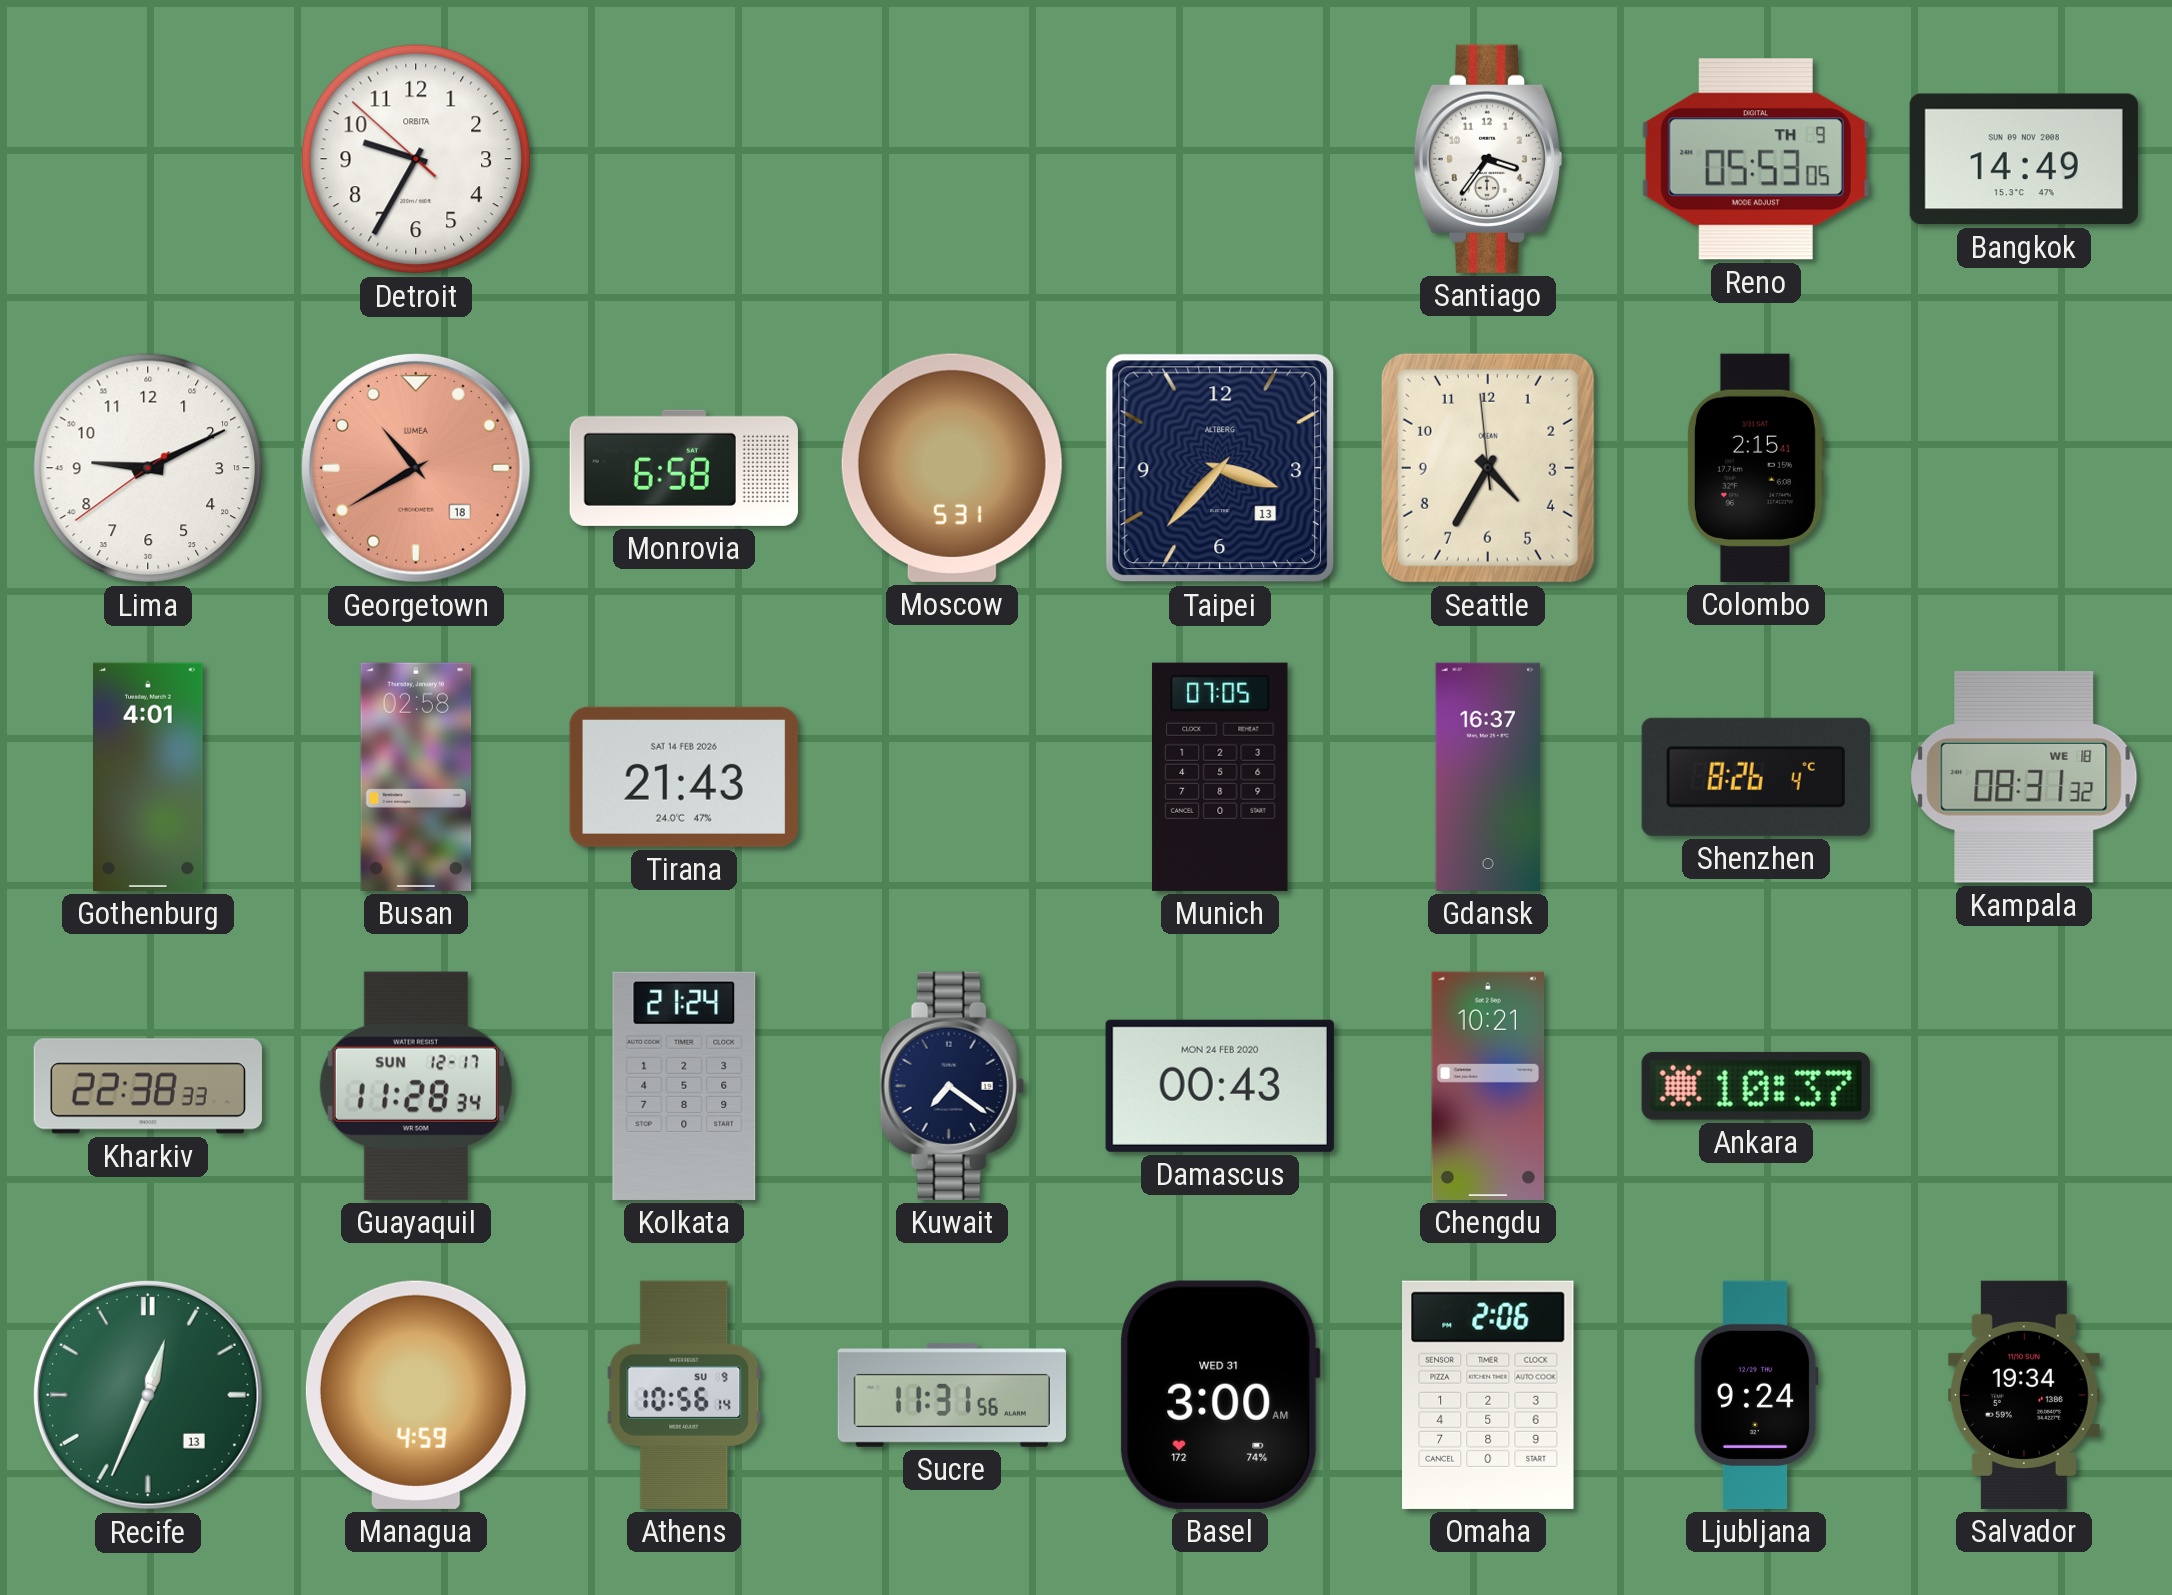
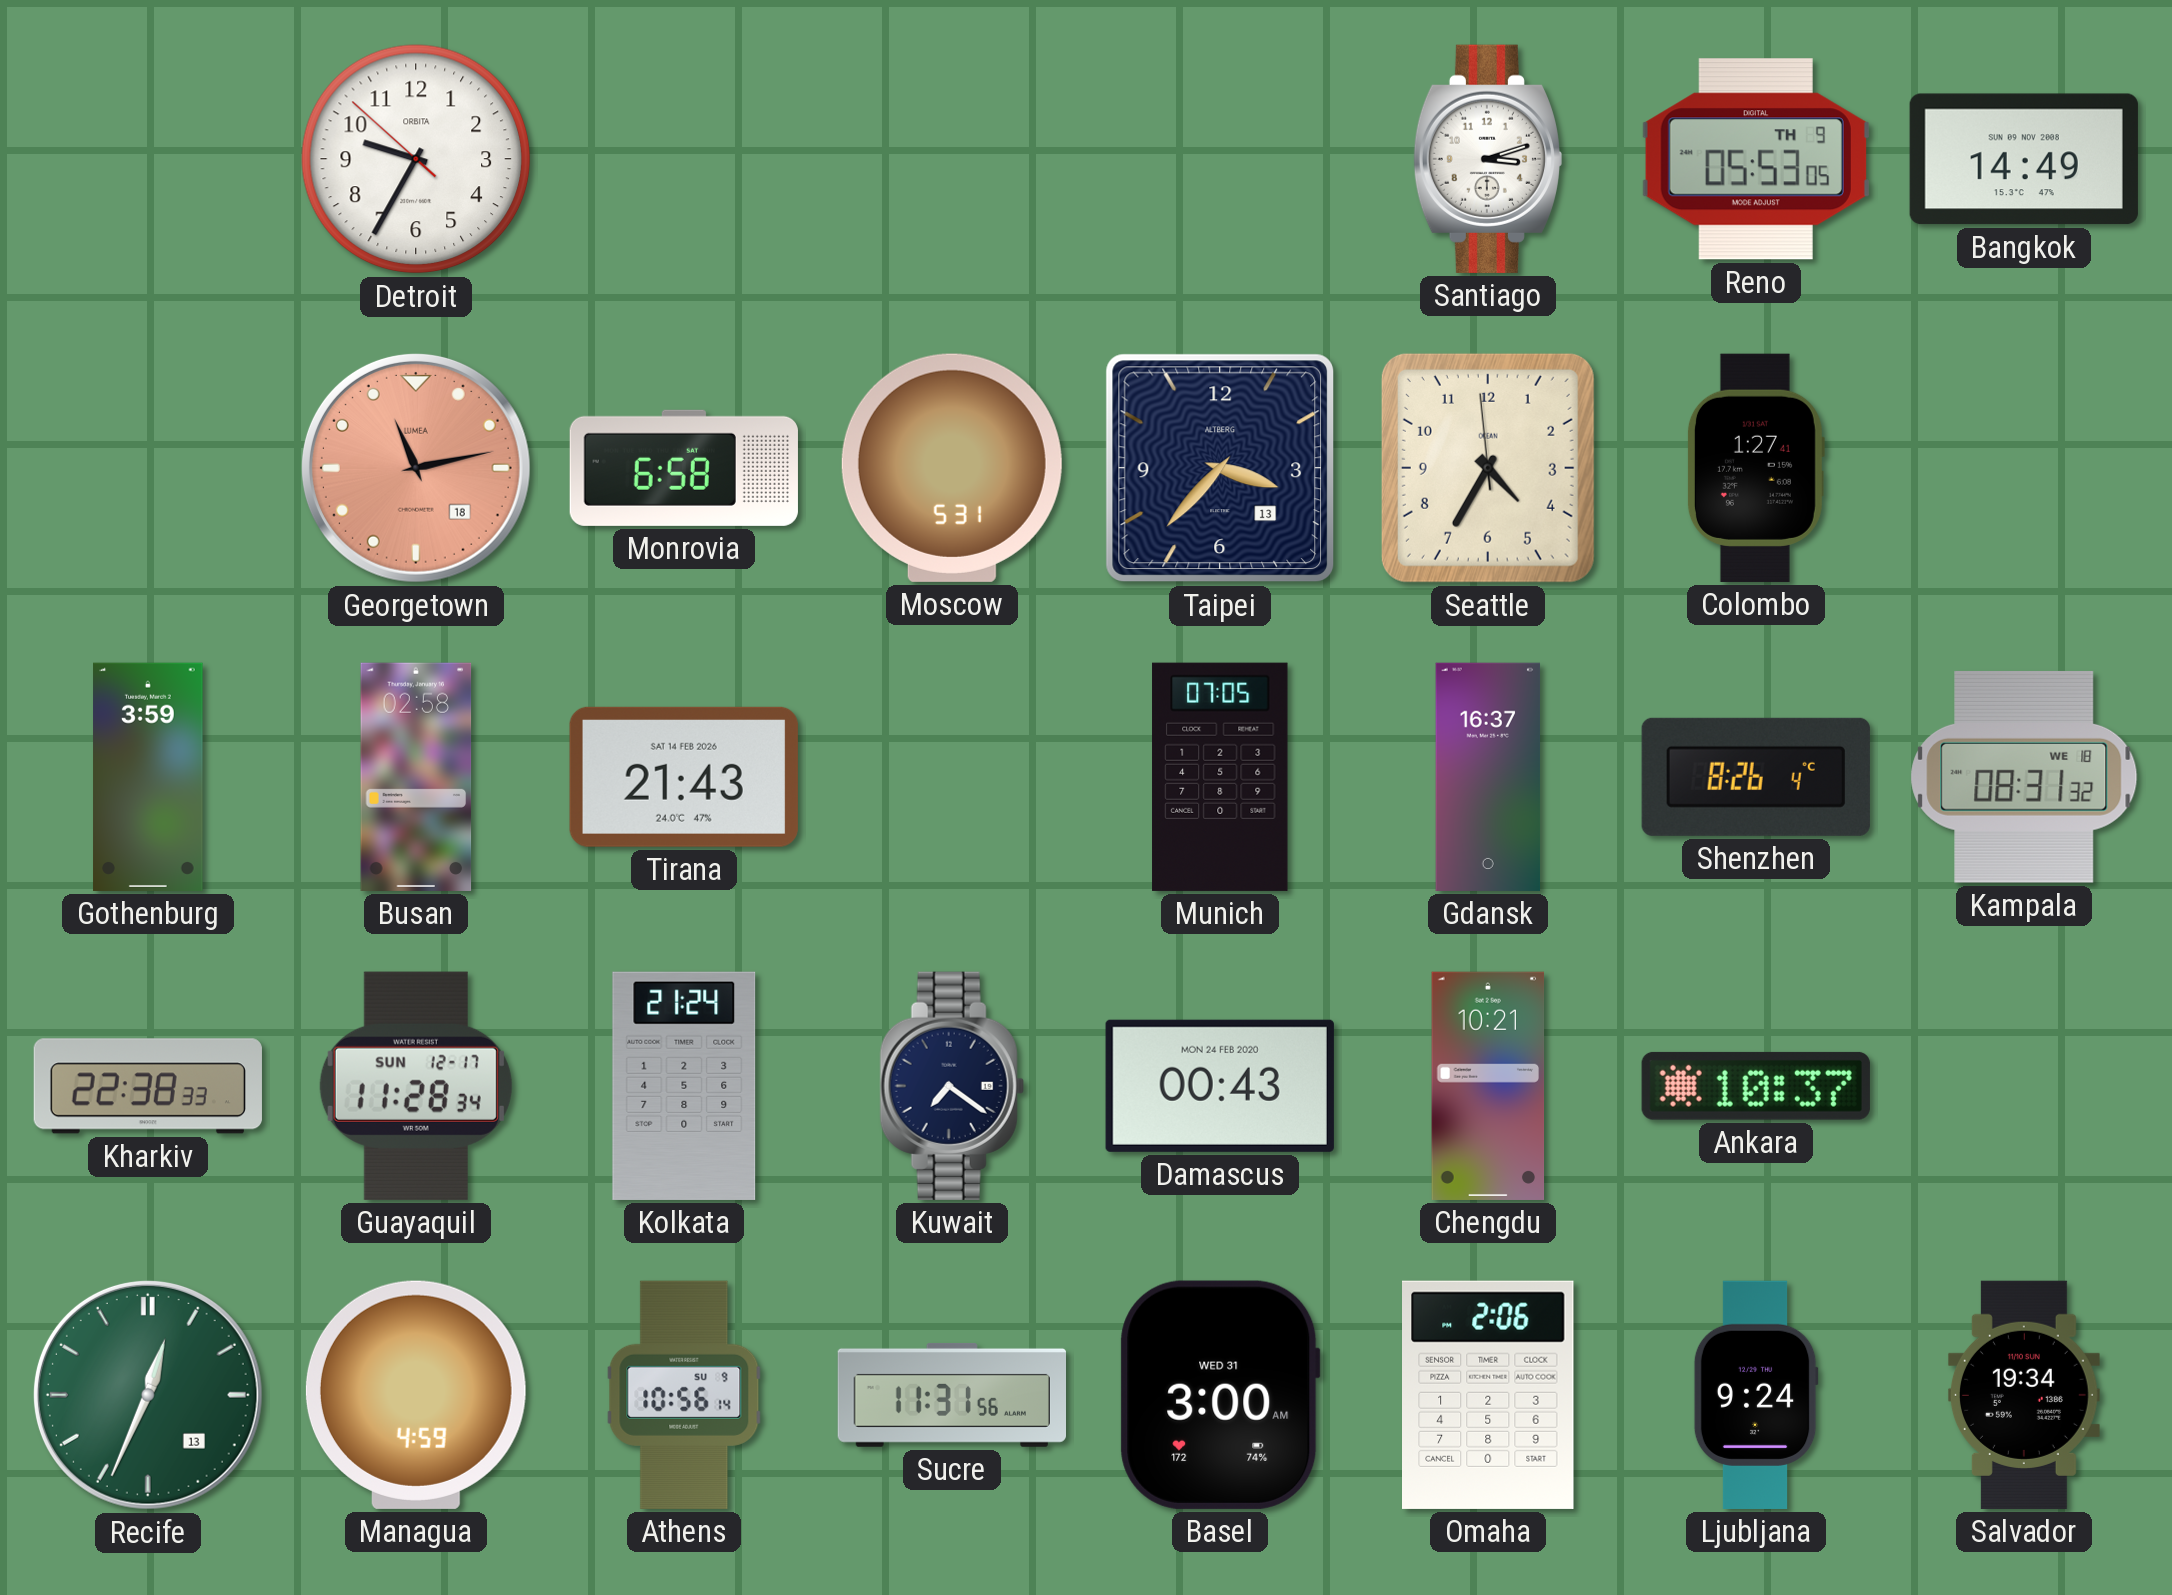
Santiago: 3:36 -> 3:12 (1487, 159)
Lima: 9:10 -> none (148, 468)
Georgetown: 10:40 -> 11:13 (416, 468)
Colombo: 2:15 -> 1:27 (1755, 468)
Gothenburg: 4:01 -> 3:59 (148, 777)
